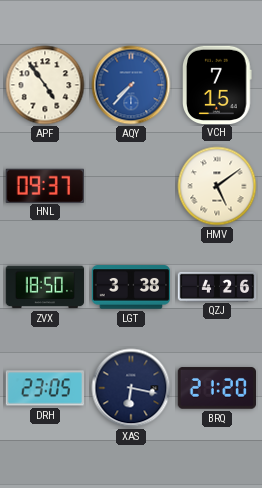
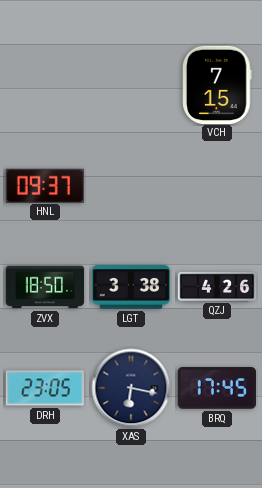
APF: 4:54 -> none (45, 85)
AQY: 7:37 -> none (131, 85)
HMV: 5:09 -> none (217, 186)
BRQ: 21:20 -> 17:45 (216, 388)
